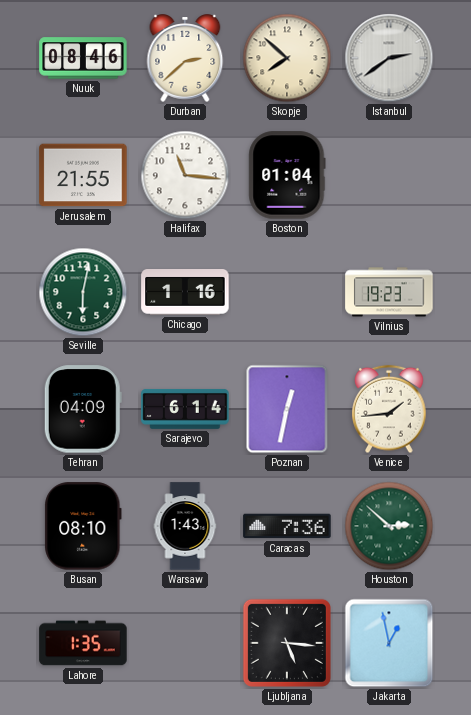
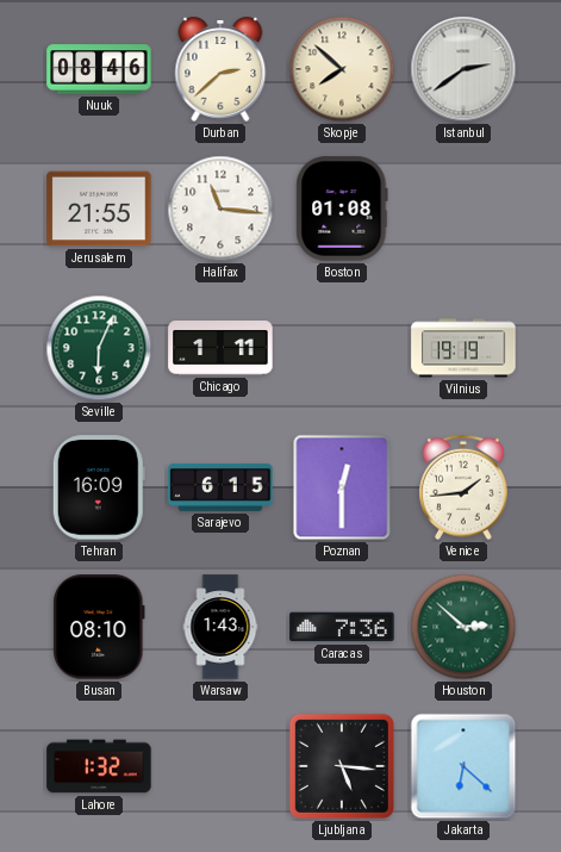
Boston: 01:04 -> 01:08 (342, 209)
Seville: 6:02 -> 6:04 (99, 348)
Chicago: 1:16 -> 1:11 (220, 348)
Vilnius: 19:23 -> 19:19 (463, 348)
Tehran: 04:09 -> 16:09 (99, 487)
Sarajevo: 6:14 -> 6:15 (220, 487)
Poznan: 12:32 -> 12:30 (342, 487)
Lahore: 1:35 -> 1:32 (99, 766)
Jakarta: 12:58 -> 6:22 (463, 766)
